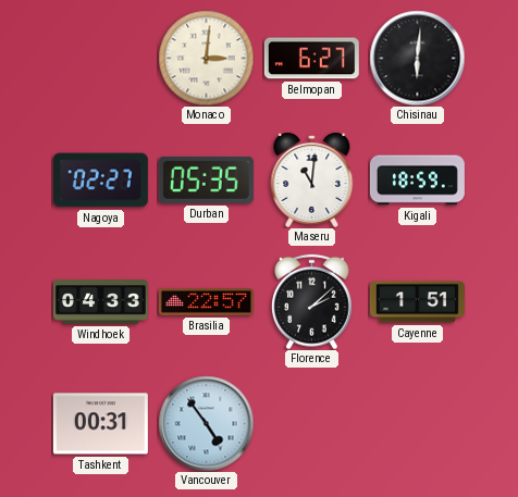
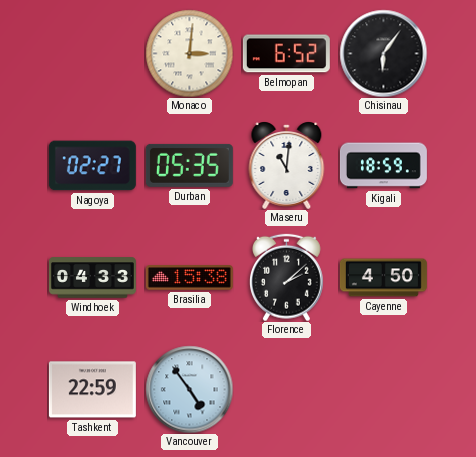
Belmopan: 6:27 -> 6:52 (286, 54)
Chisinau: 6:01 -> 6:06 (383, 53)
Brasilia: 22:57 -> 15:38 (189, 278)
Cayenne: 1:51 -> 4:50 (383, 278)
Tashkent: 00:31 -> 22:59 (92, 390)
